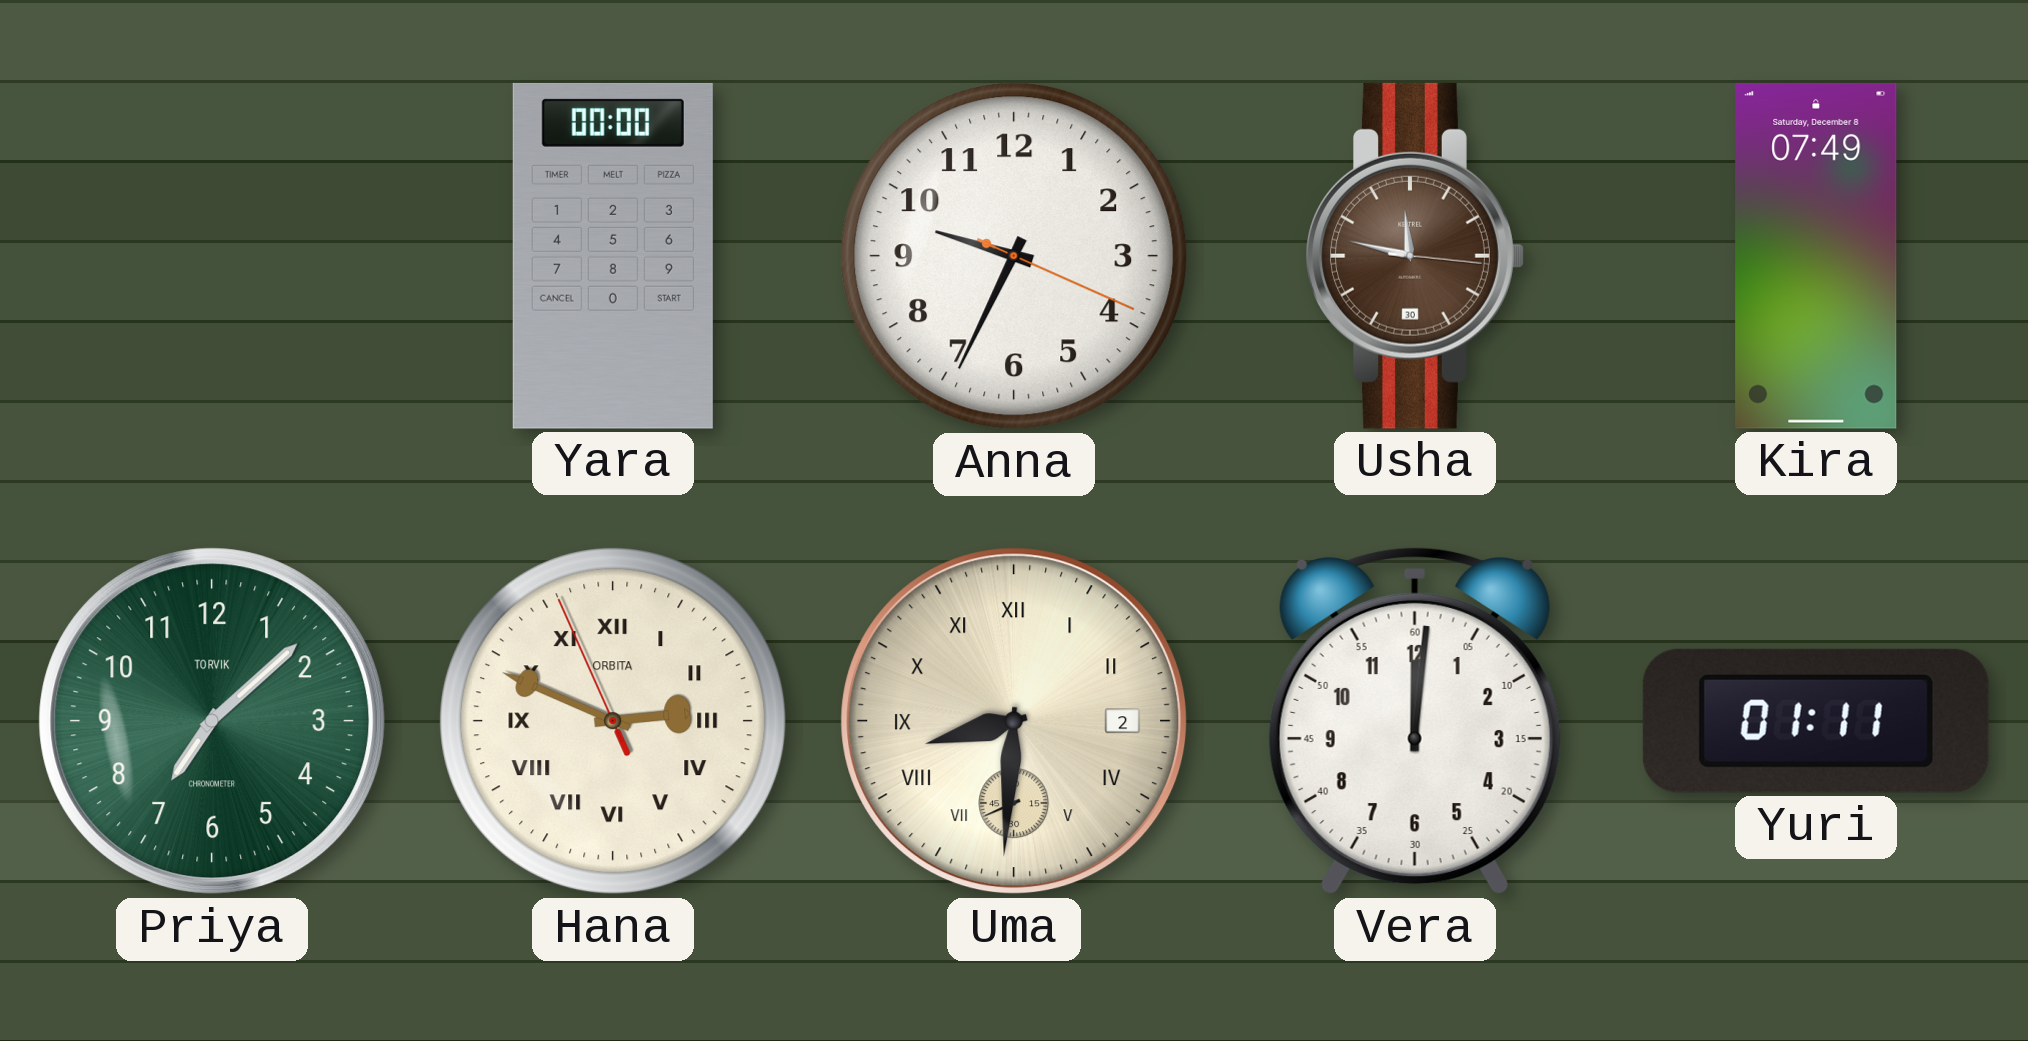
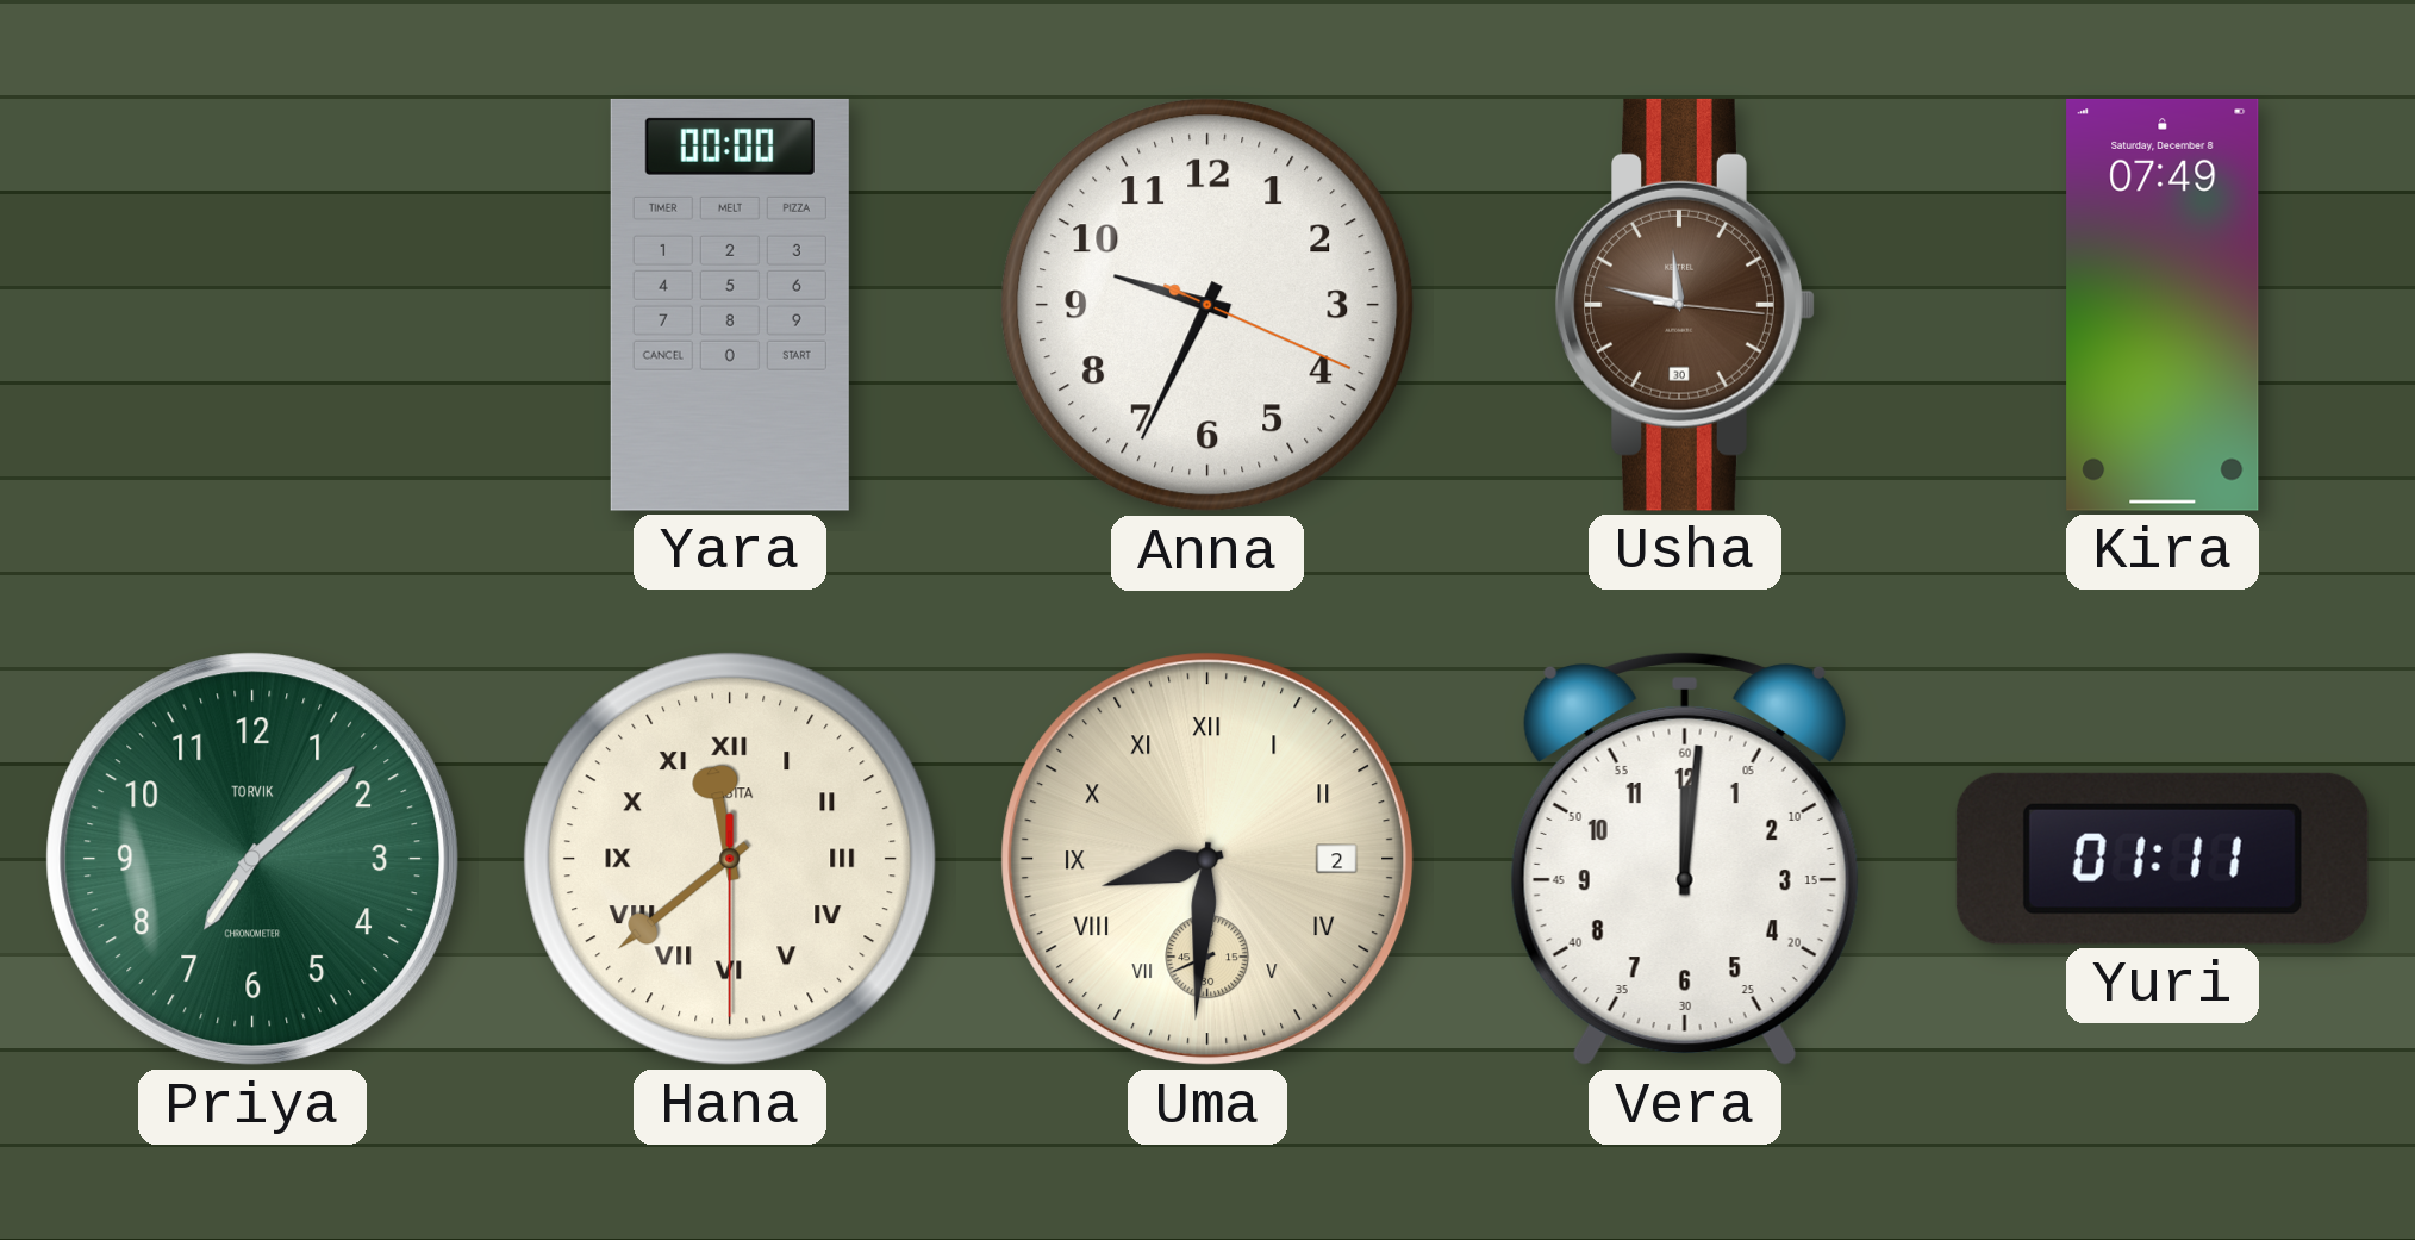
Hana: 2:48 -> 11:38 (730, 859)
